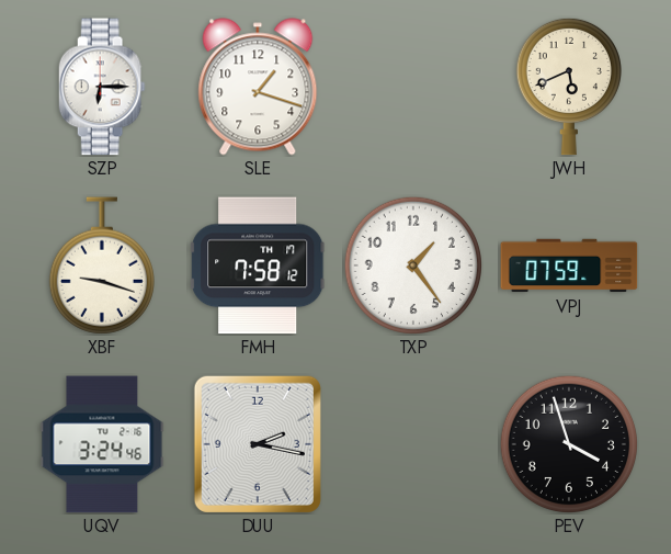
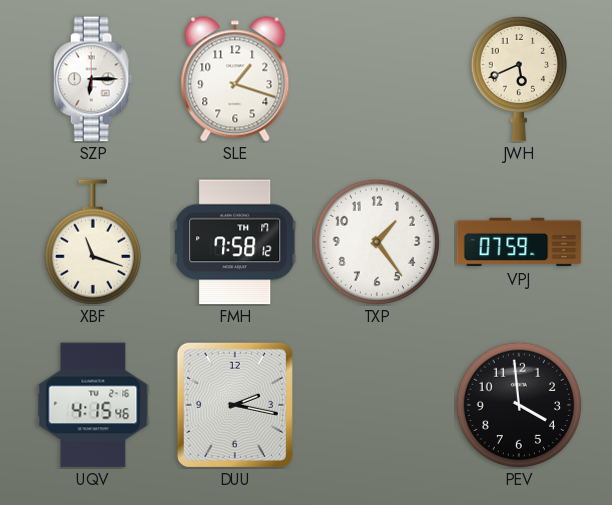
XBF: 9:18 -> 11:18 (93, 242)
UQV: 3:24 -> 4:15 (93, 405)
PEV: 3:57 -> 3:59 (518, 404)
